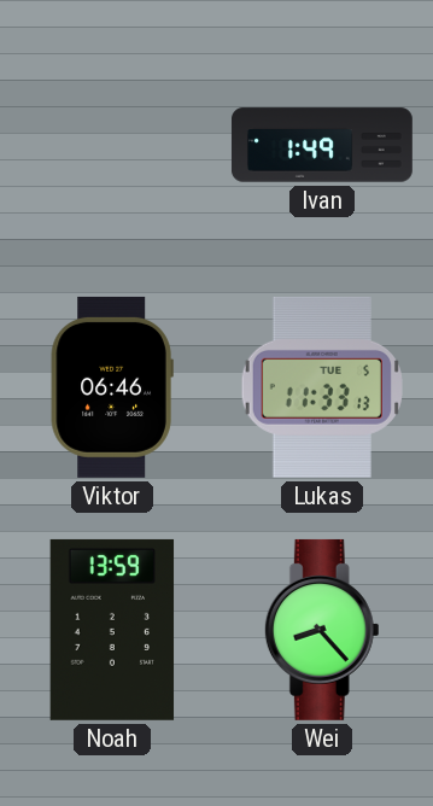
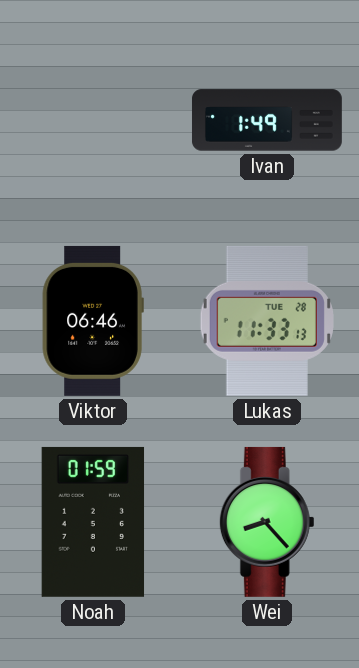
Lukas date: TUE 5 -> TUE 28 (267, 321)
Noah: 13:59 -> 01:59 (93, 522)
